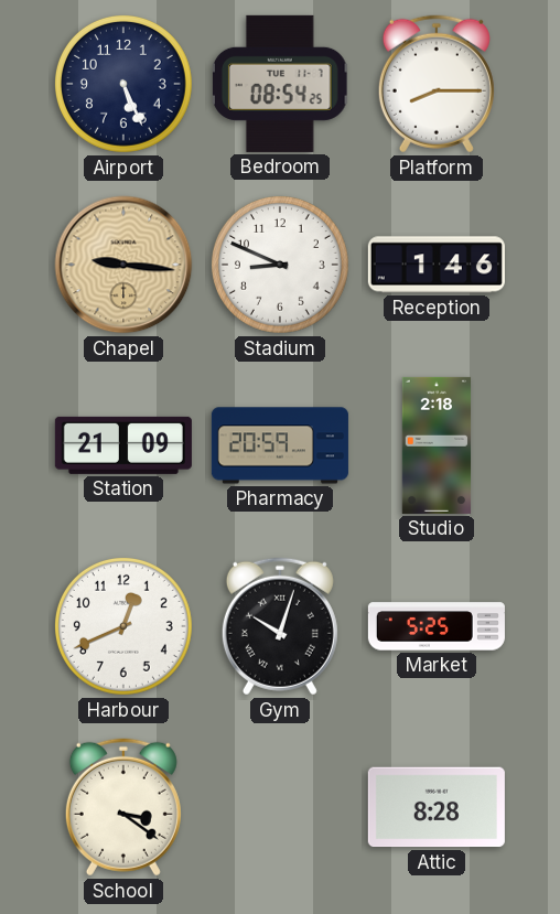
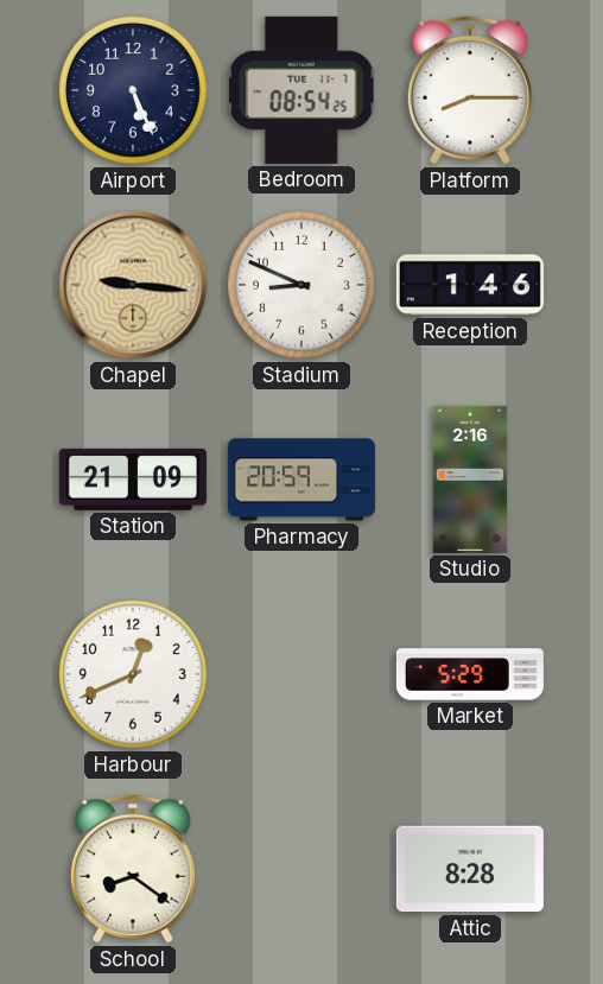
Studio: 2:18 -> 2:16 (470, 480)
Gym: 10:03 -> none (280, 626)
Market: 5:25 -> 5:29 (470, 674)
School: 3:21 -> 8:21 (133, 869)
